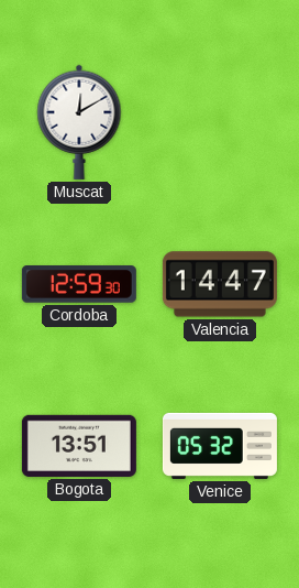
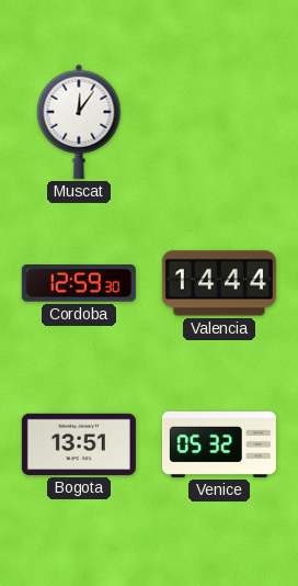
Muscat: 12:10 -> 12:06 (79, 122)
Valencia: 14:47 -> 14:44 (219, 283)
